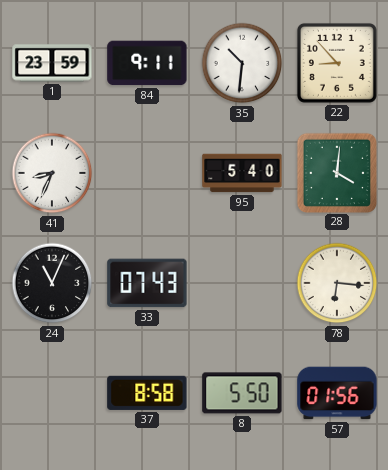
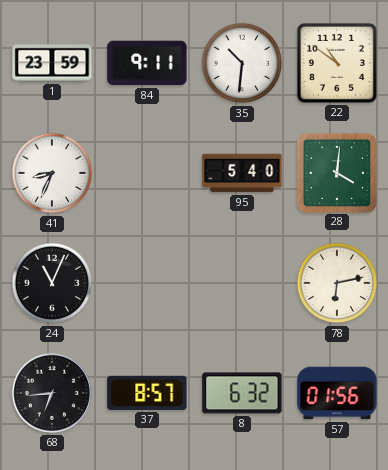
22: 8:53 -> 10:51 (337, 63)
33: 07:43 -> none (147, 283)
78: 6:16 -> 6:13 (337, 283)
68: none -> 6:44 (52, 393)
37: 8:58 -> 8:57 (147, 393)
8: 5:50 -> 6:32 (242, 393)
